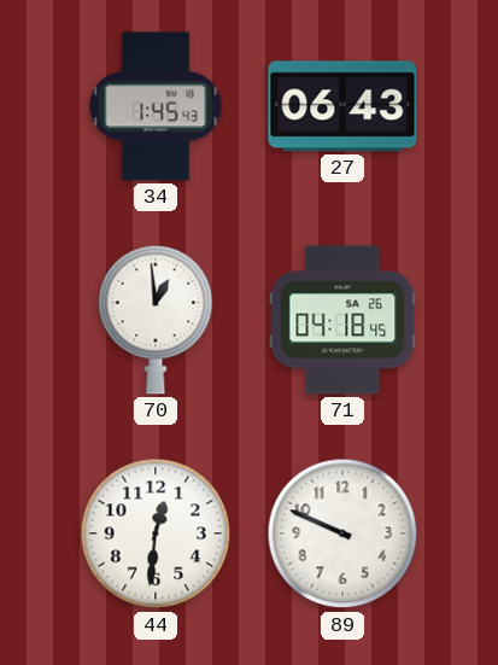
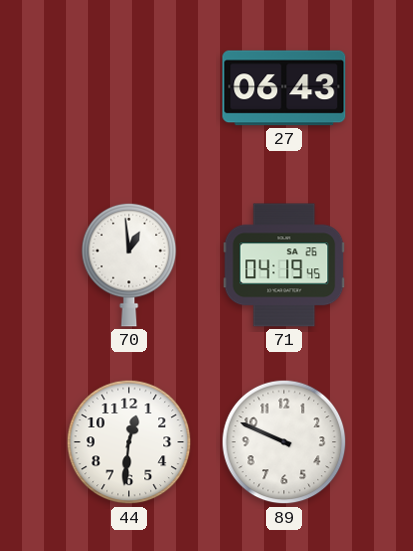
34: 1:45 -> none (156, 106)
71: 04:18 -> 04:19 (284, 265)
